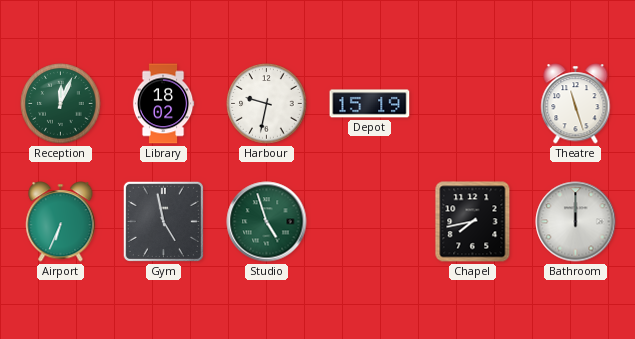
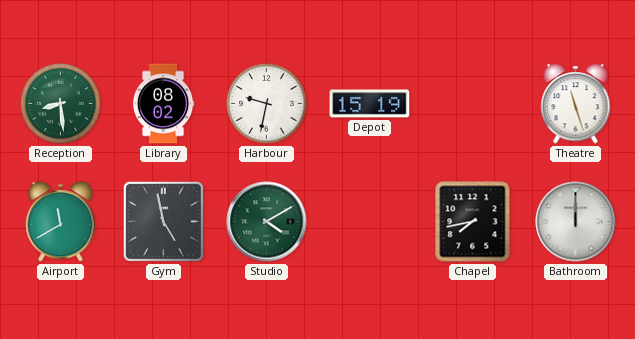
Reception: 12:04 -> 8:29 (61, 104)
Library: 18:02 -> 08:02 (163, 104)
Airport: 6:34 -> 11:40 (61, 222)
Studio: 4:57 -> 4:10 (267, 222)
